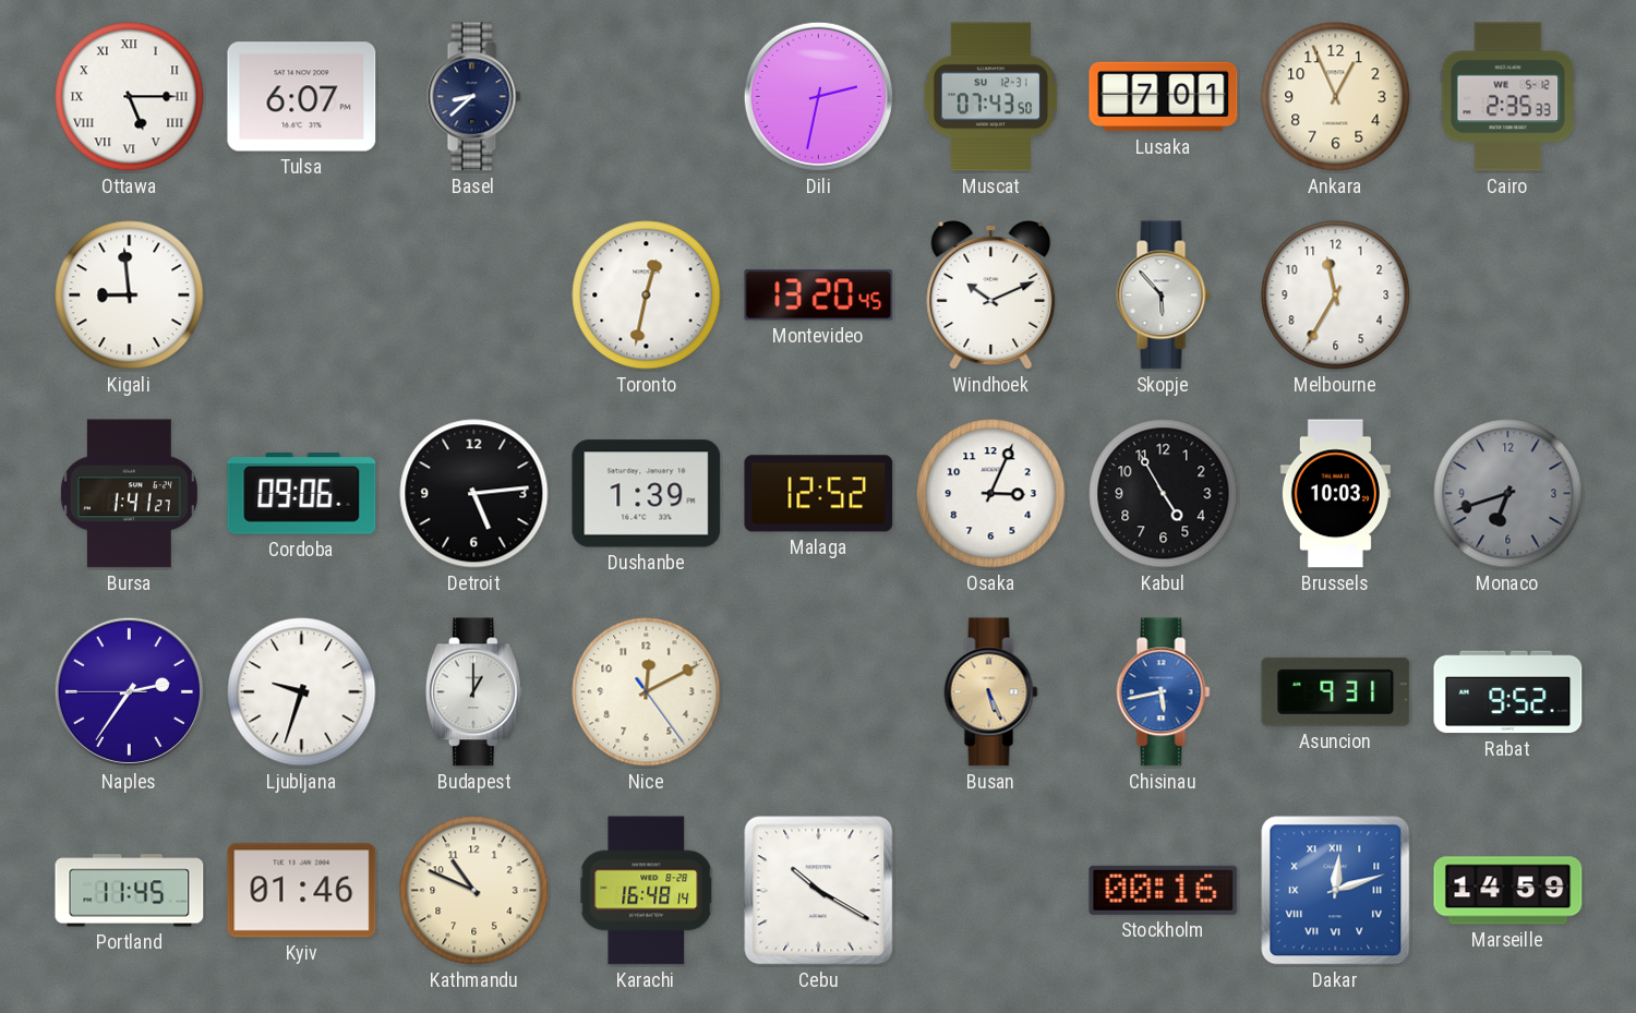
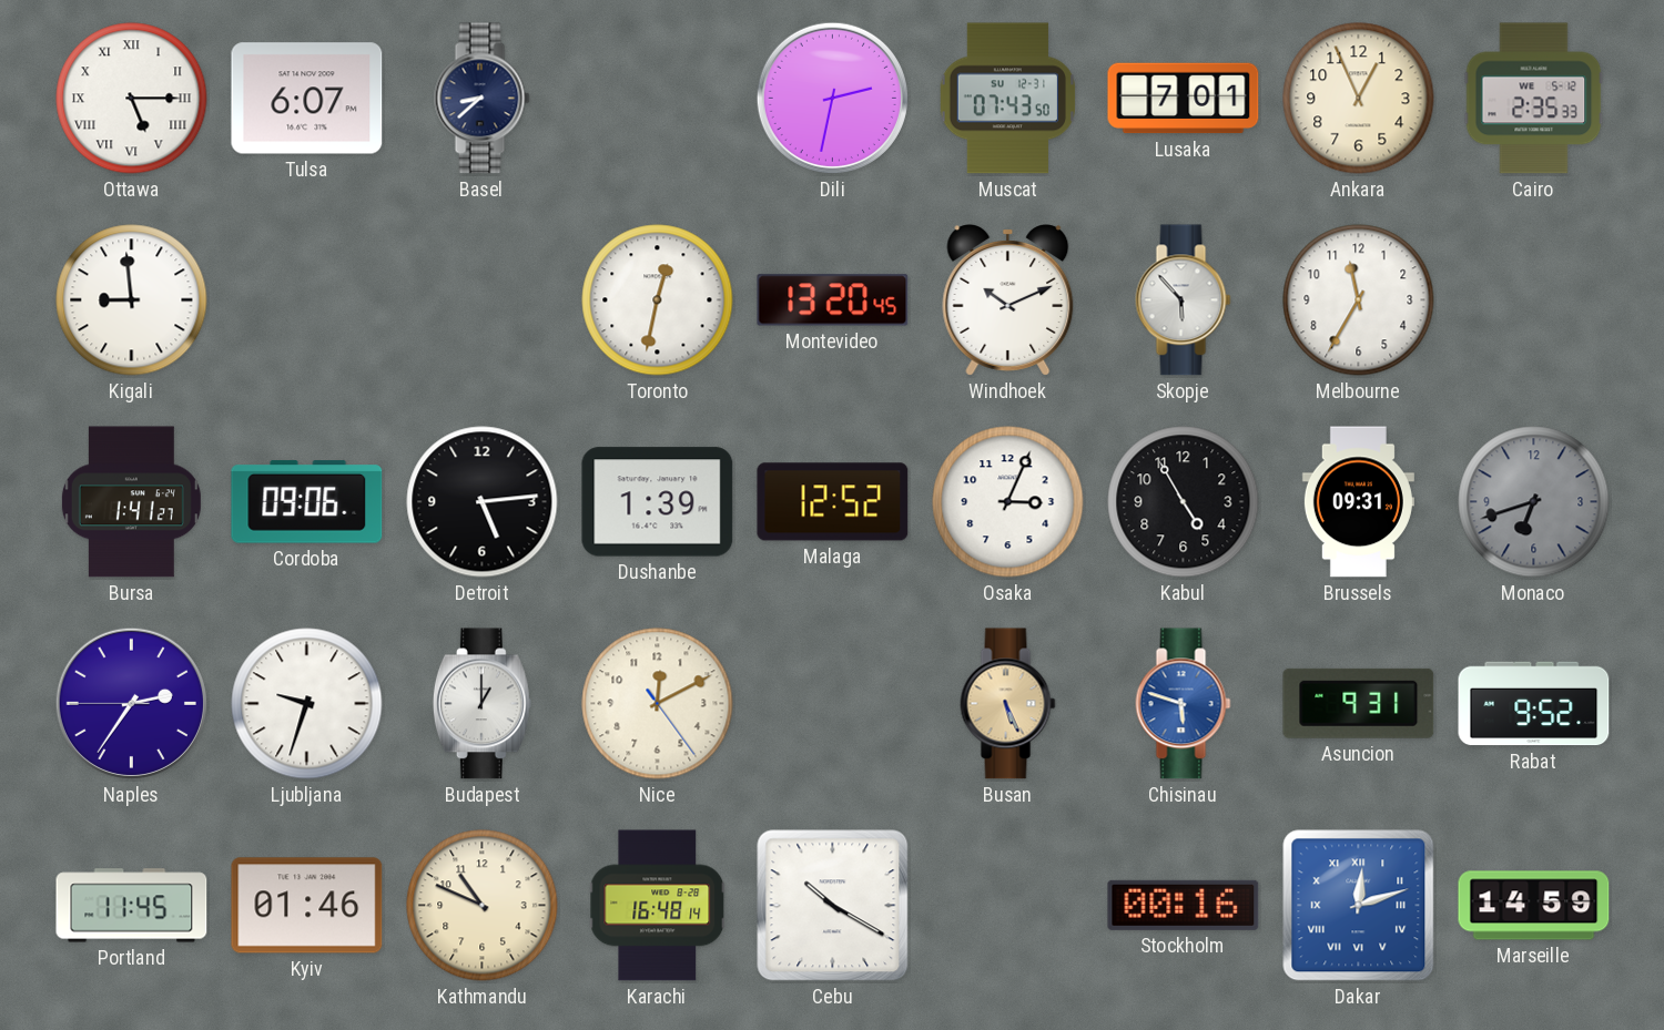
Brussels: 10:03 -> 09:31 (1358, 502)
Chisinau: 5:43 -> 5:48 (1184, 704)
